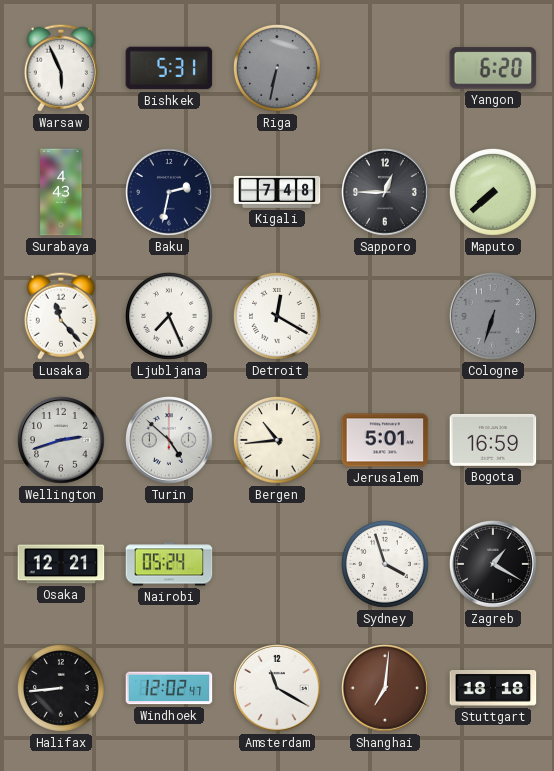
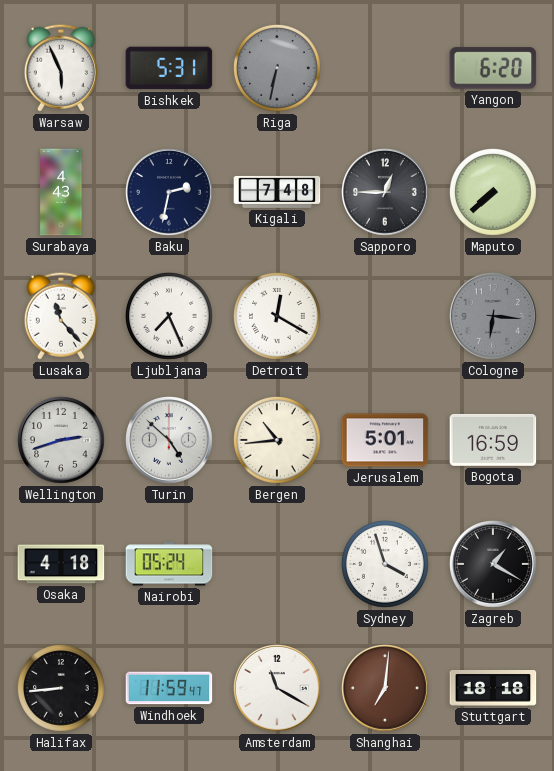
Cologne: 6:33 -> 6:16 (494, 317)
Osaka: 12:21 -> 4:18 (61, 564)
Windhoek: 12:02 -> 11:59 (169, 688)
